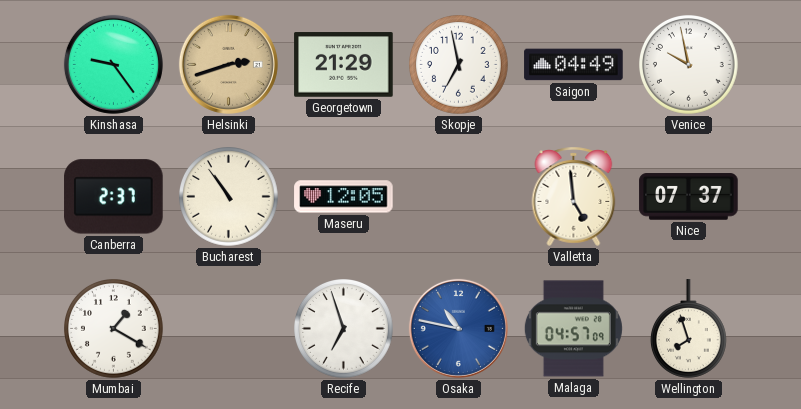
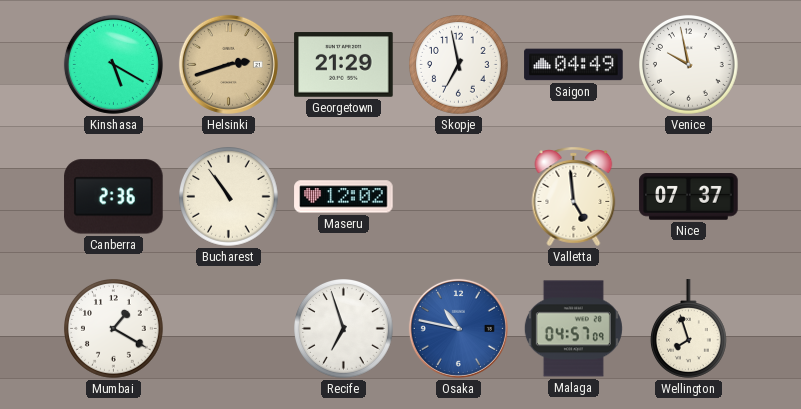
Kinshasa: 9:24 -> 5:20 (113, 64)
Canberra: 2:37 -> 2:36 (114, 197)
Maseru: 12:05 -> 12:02 (344, 197)
